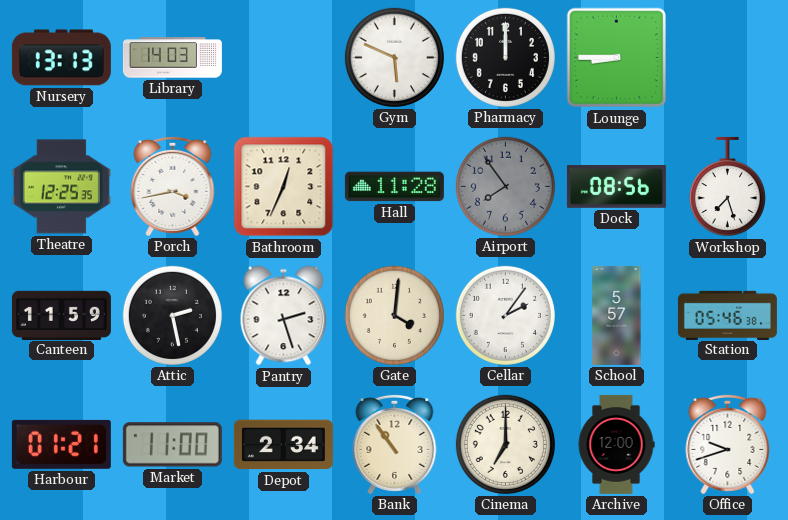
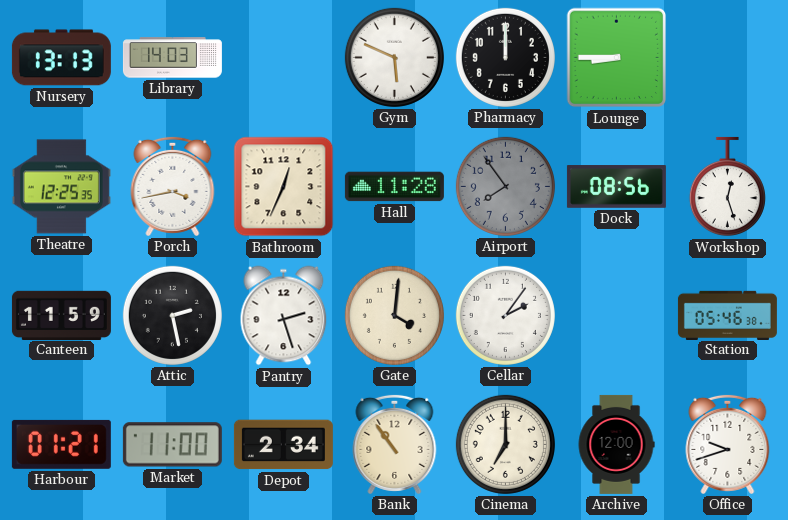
Workshop: 7:27 -> 12:27 (727, 187)
School: 5:57 -> none (617, 315)
